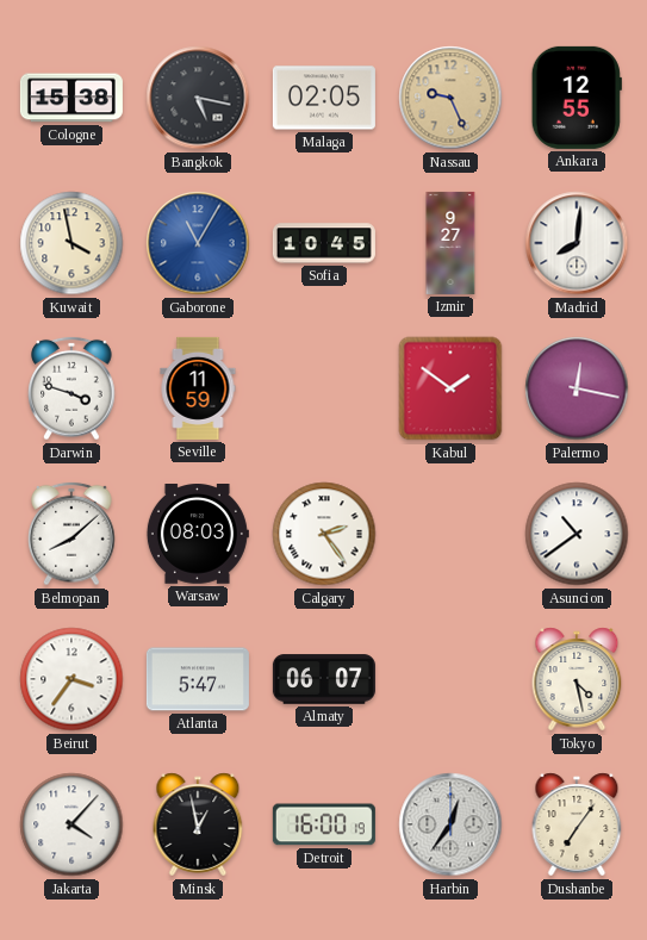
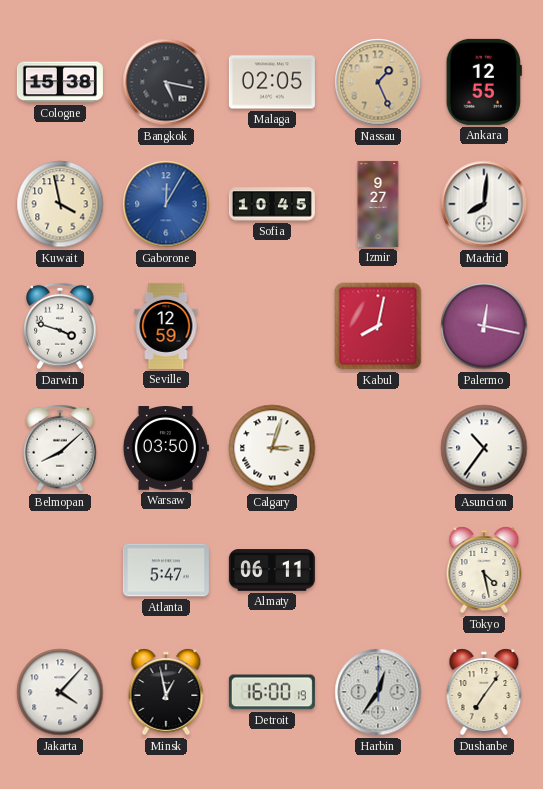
Nassau: 9:26 -> 1:26 (378, 82)
Gaborone: 11:05 -> 12:05 (166, 204)
Seville: 11:59 -> 12:59 (166, 326)
Kabul: 1:51 -> 8:02 (378, 326)
Warsaw: 08:03 -> 03:50 (166, 449)
Calgary: 2:24 -> 3:03 (272, 448)
Asuncion: 10:39 -> 10:36 (484, 448)
Beirut: 3:36 -> none (71, 679)
Almaty: 06:07 -> 06:11 (272, 570)
